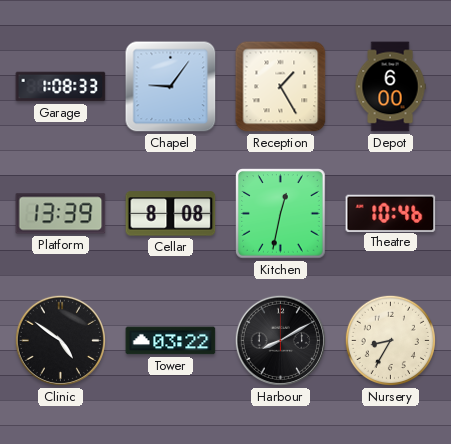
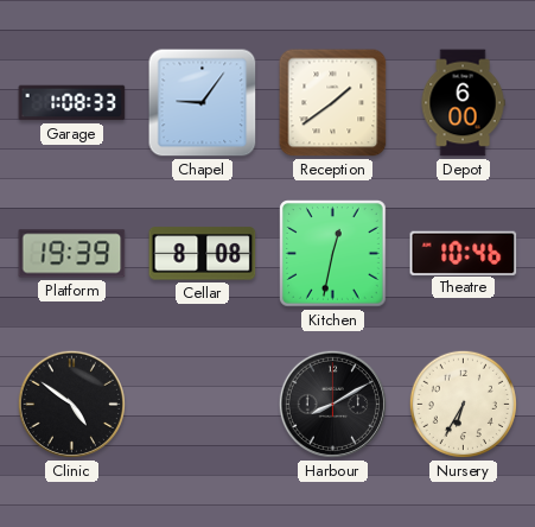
Reception: 1:25 -> 1:39 (333, 103)
Platform: 13:39 -> 19:39 (72, 254)
Tower: 03:22 -> none (171, 341)
Nursery: 8:35 -> 6:35 (463, 404)
